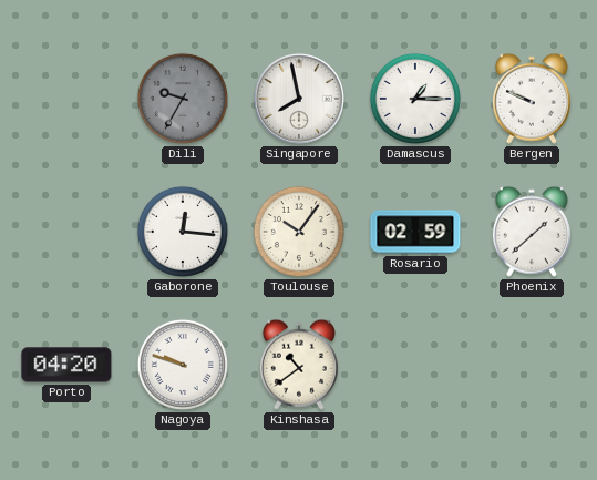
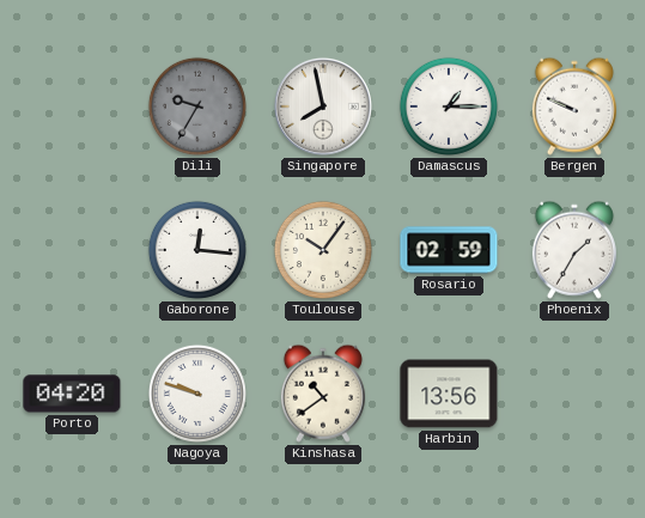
Phoenix: 1:38 -> 1:35 (574, 250)
Harbin: none -> 13:56 (449, 394)
